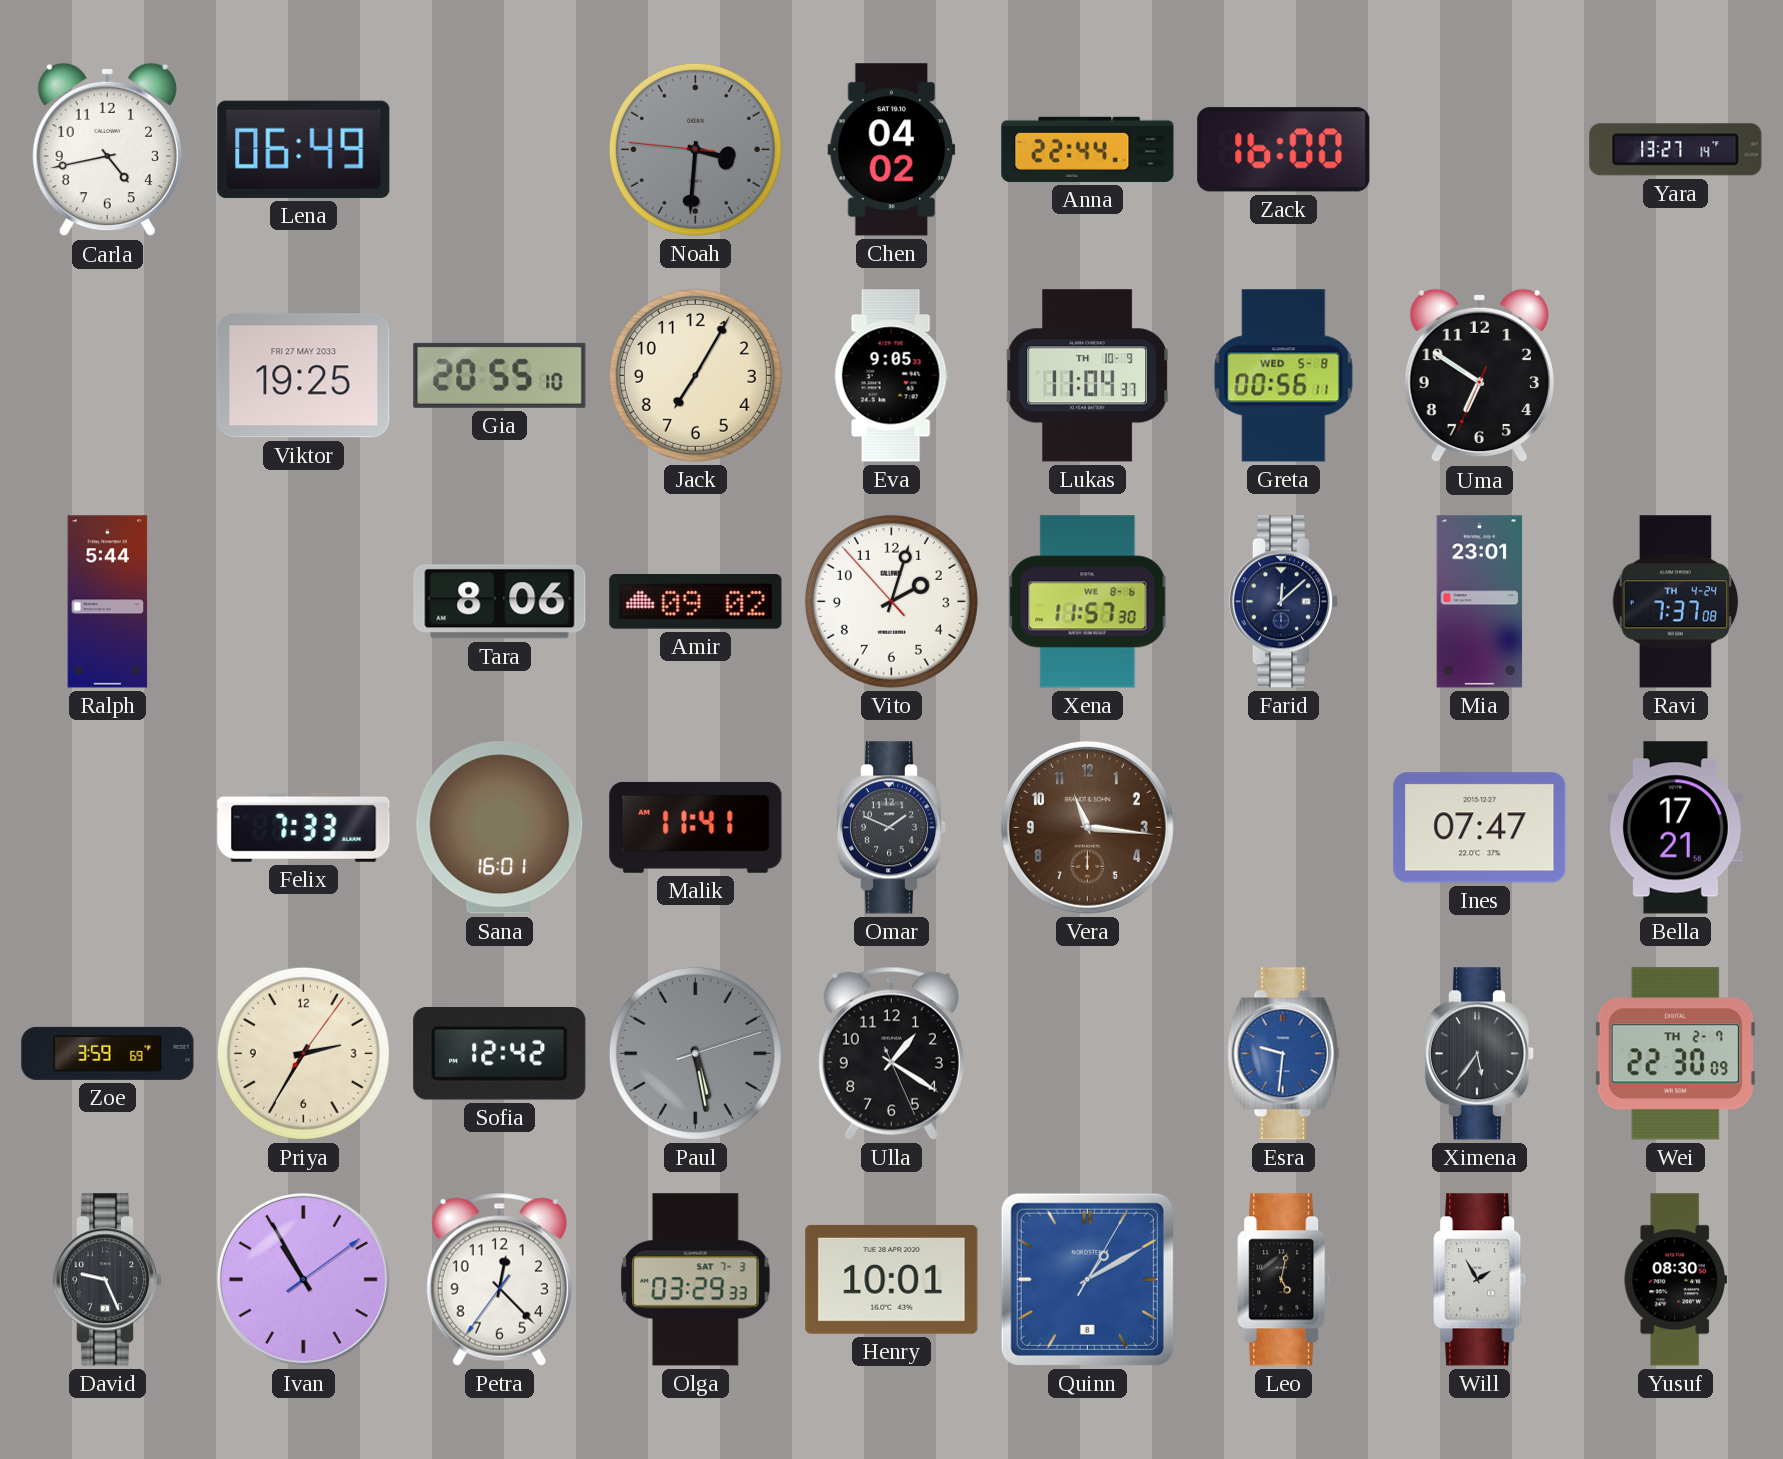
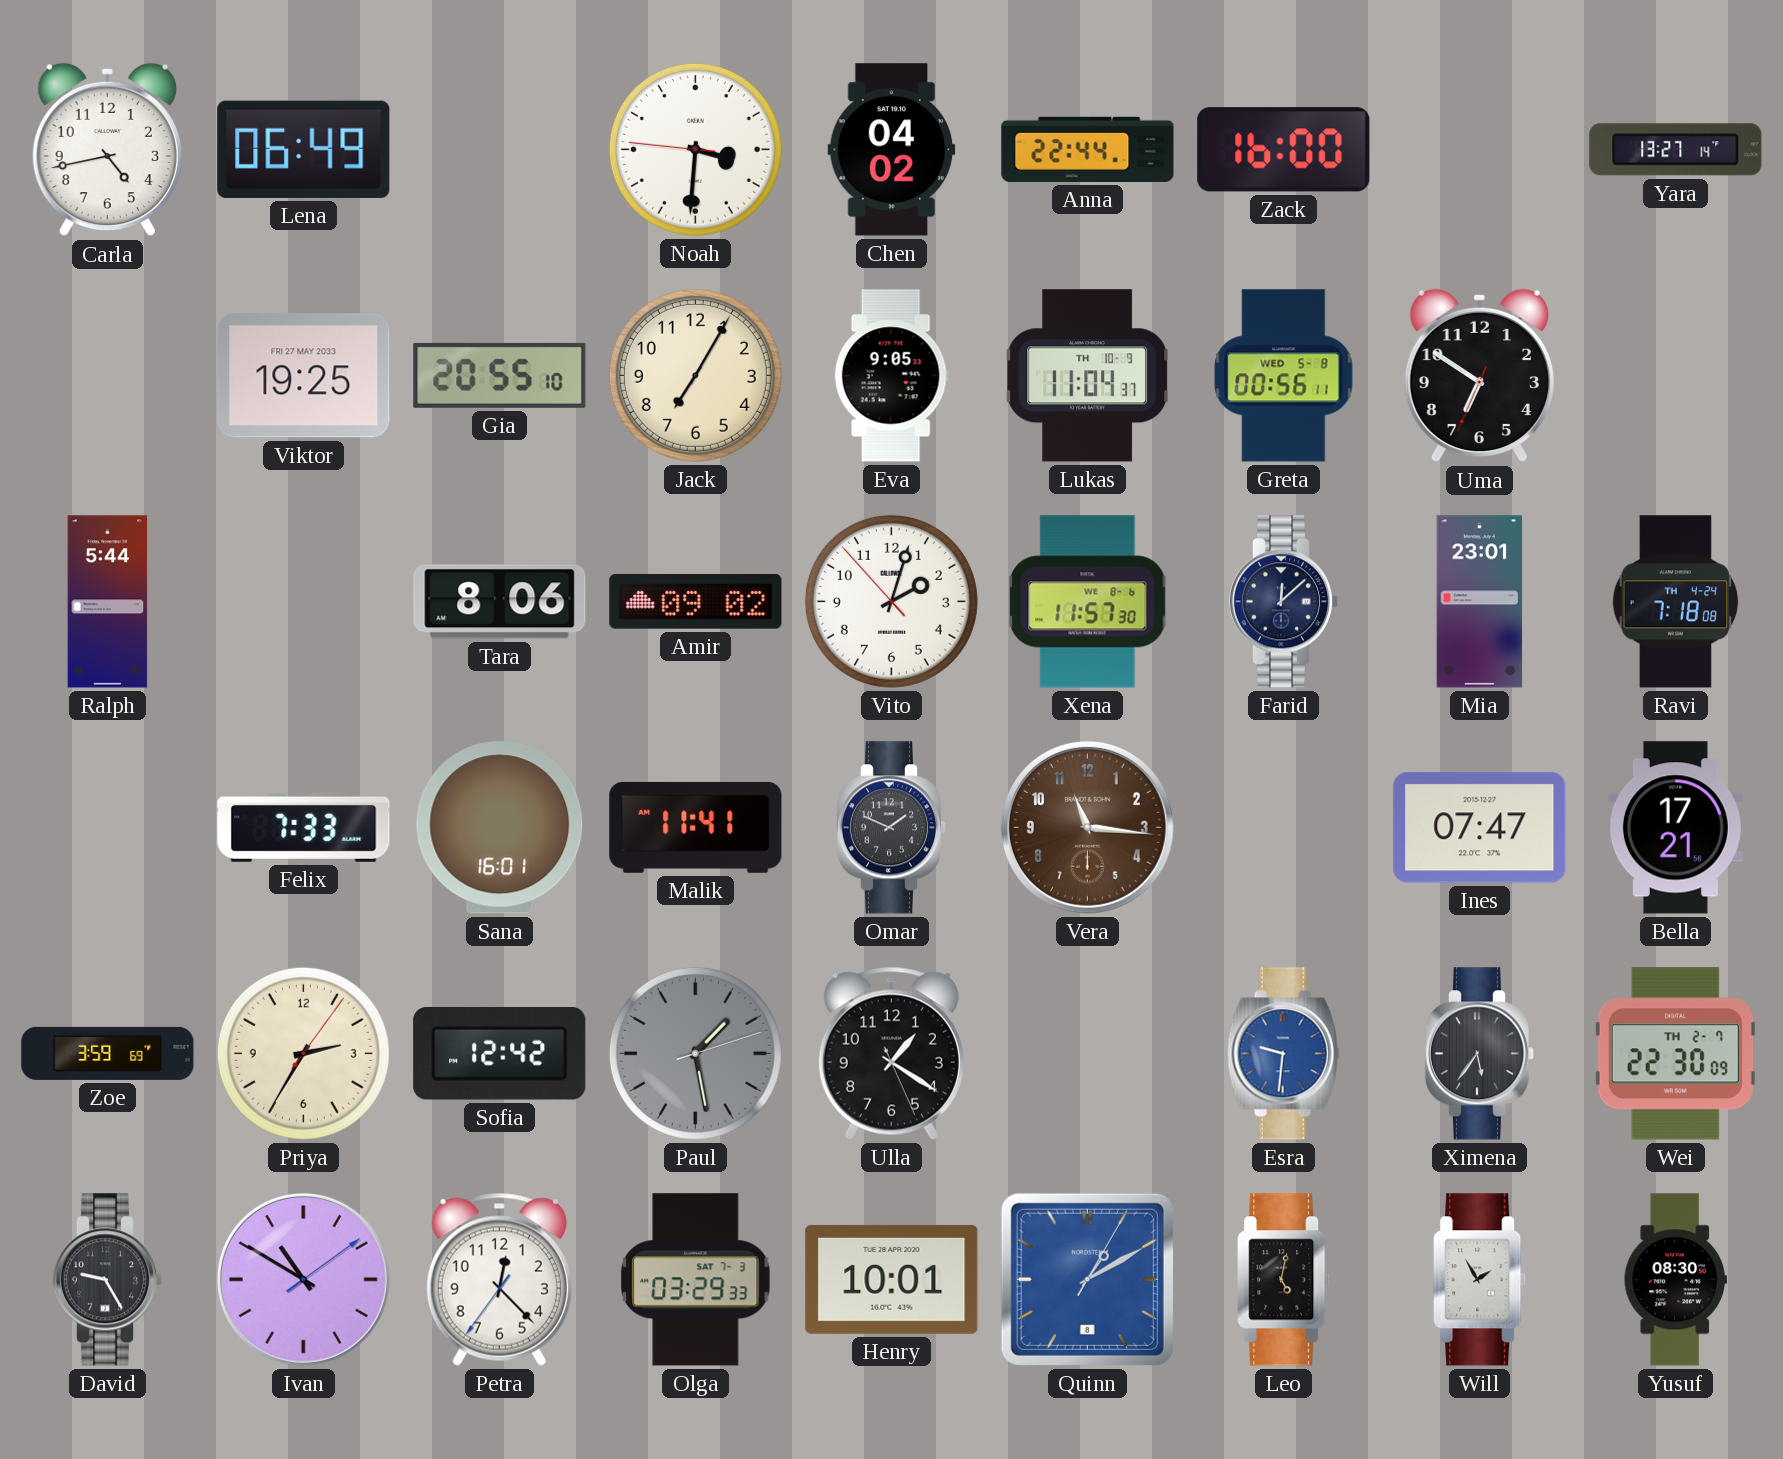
Noah dial: grey -> white (695, 149)
Ravi: 7:37 -> 7:18 (1676, 602)
Paul: 5:28 -> 1:28 (695, 1053)
David: 9:26 -> 9:25 (108, 1280)
Ivan: 10:55 -> 10:50 (303, 1279)
